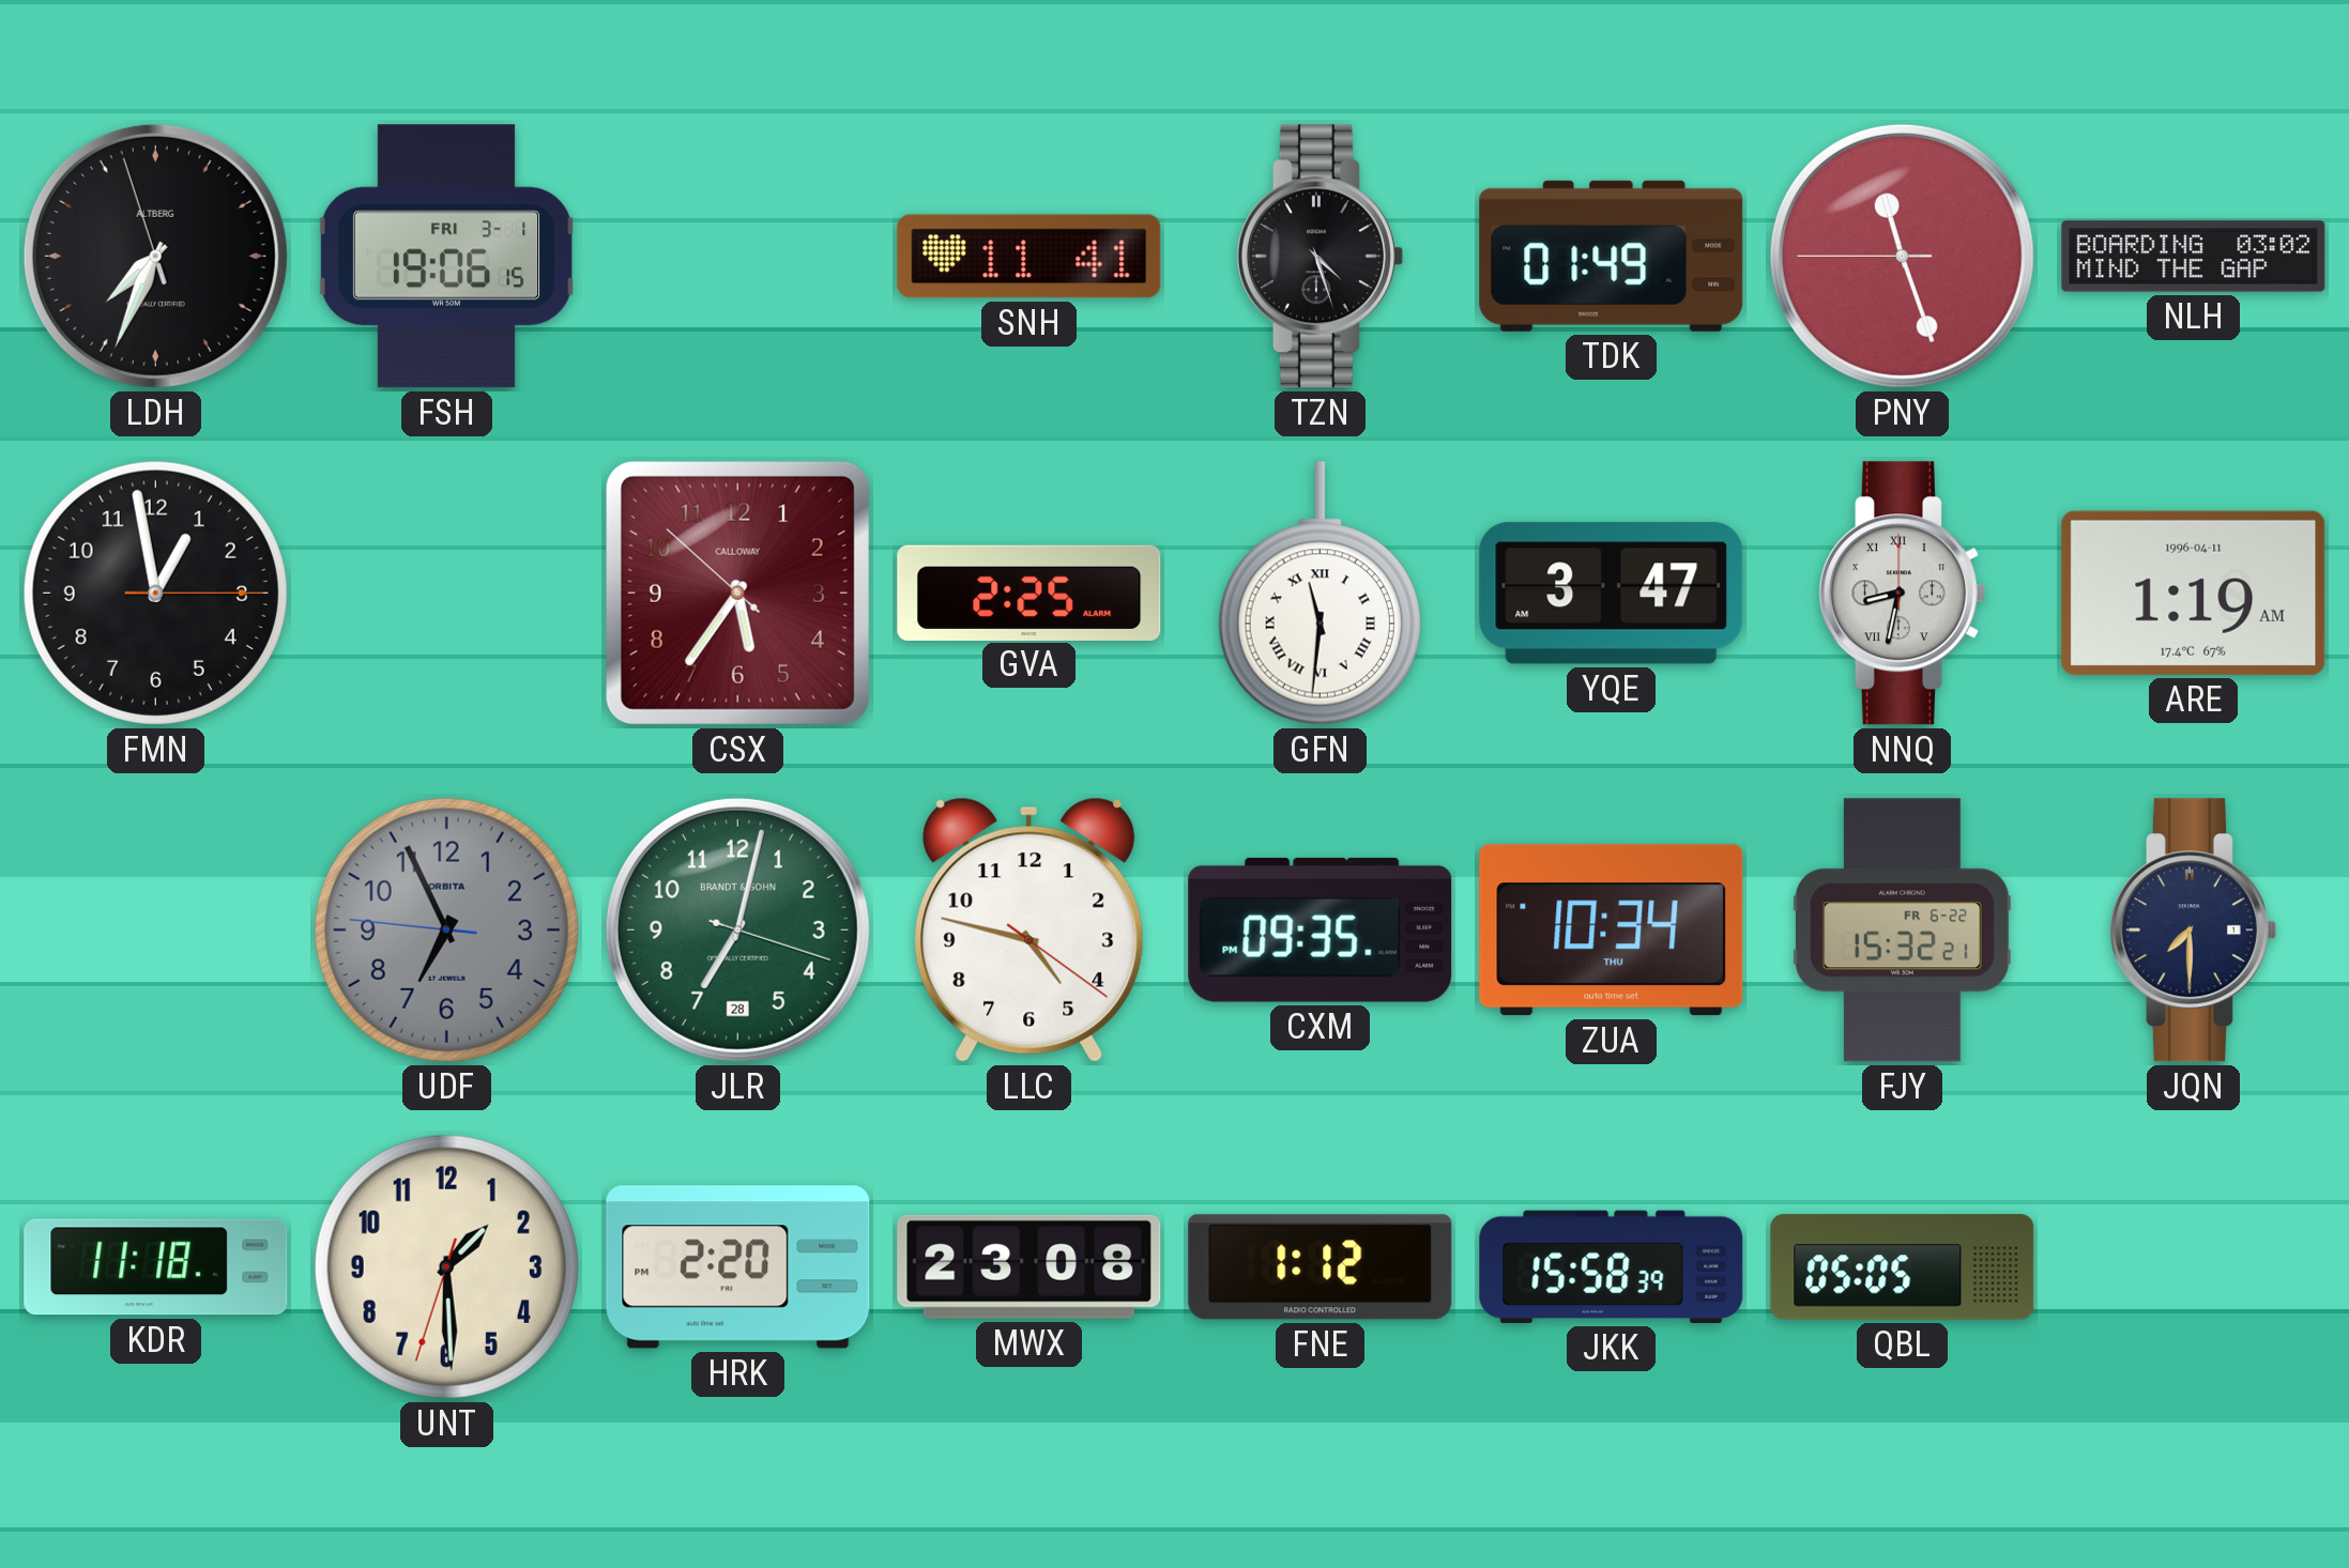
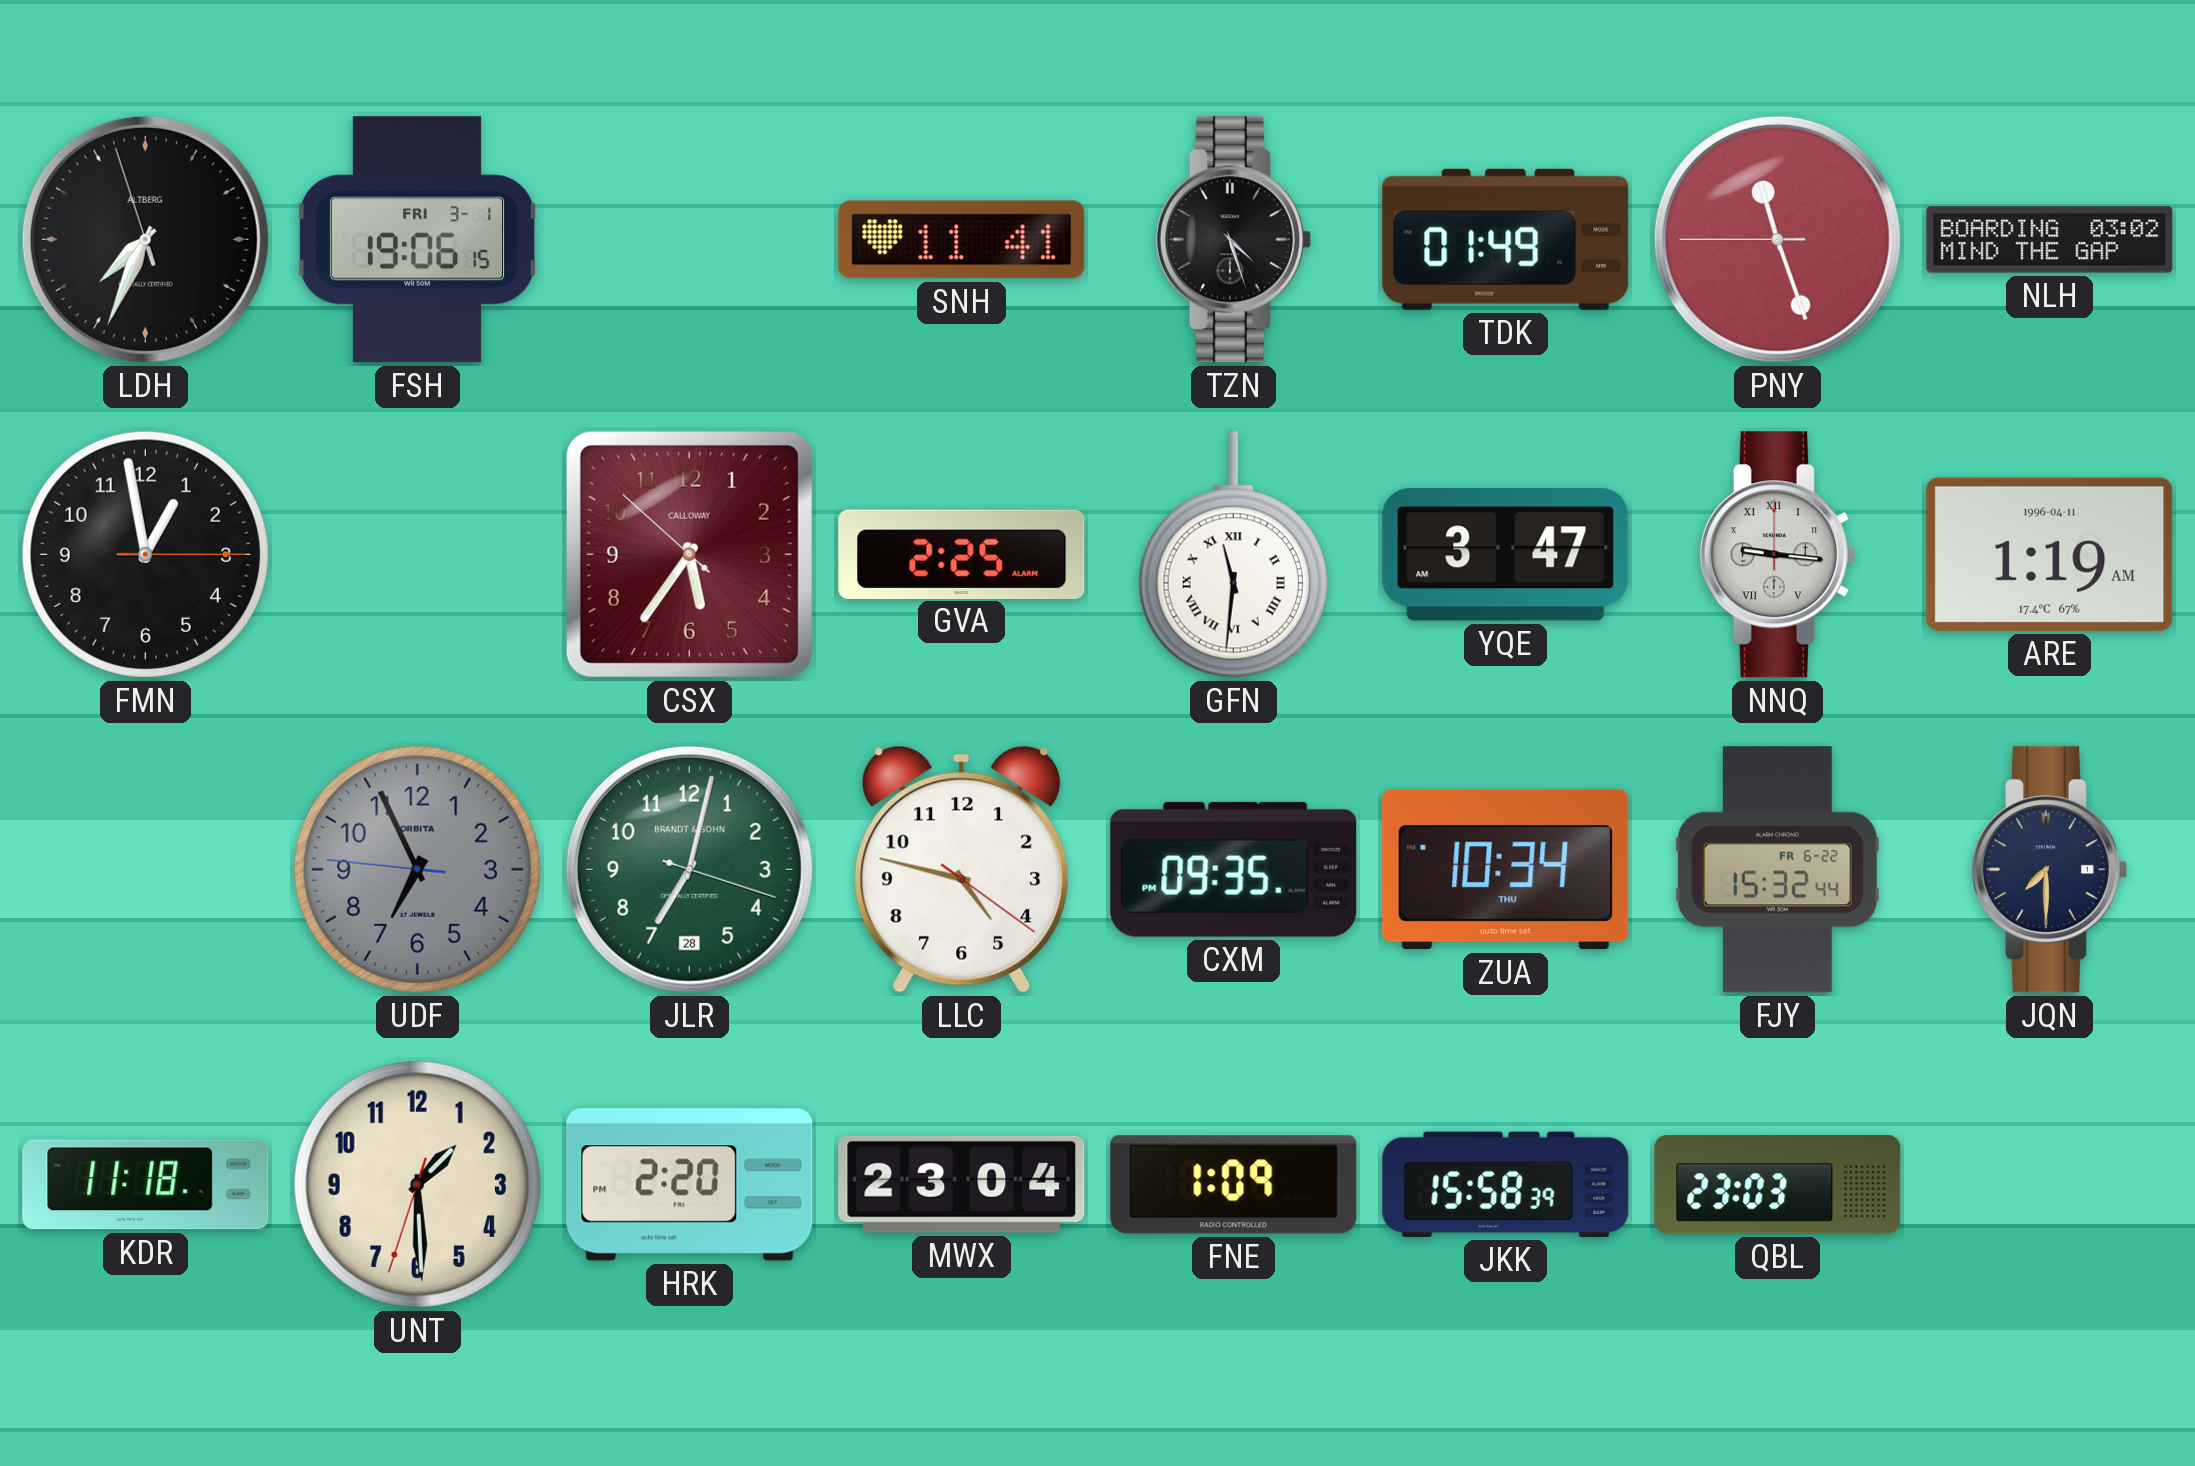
NNQ: 8:32 -> 9:16 (1777, 555)
FJY: 15:32:21 -> 15:32:44 (1777, 870)
MWX: 23:08 -> 23:04 (962, 1184)
FNE: 1:12 -> 1:09 (1234, 1185)
QBL: 05:05 -> 23:03 (1778, 1185)
